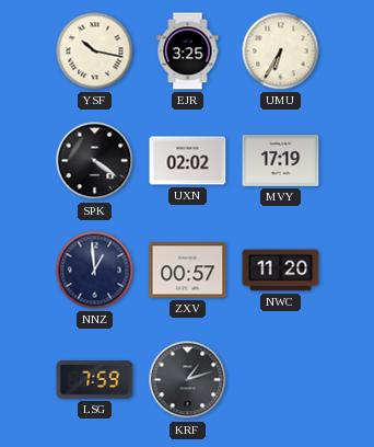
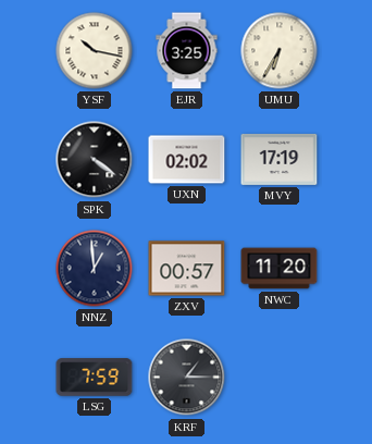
KRF: 1:12 -> 1:15 (187, 378)
